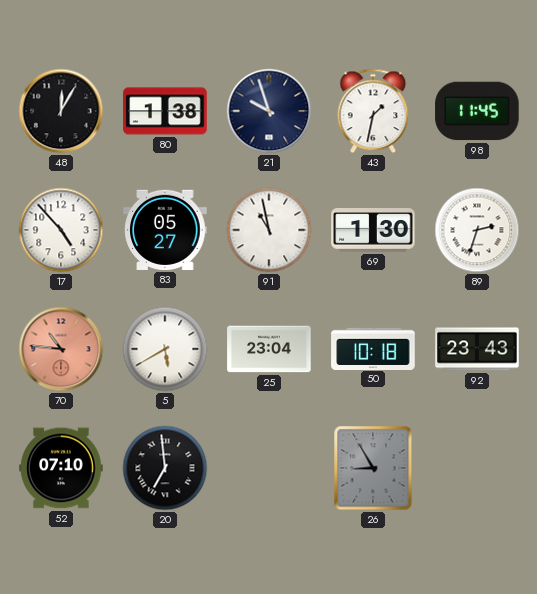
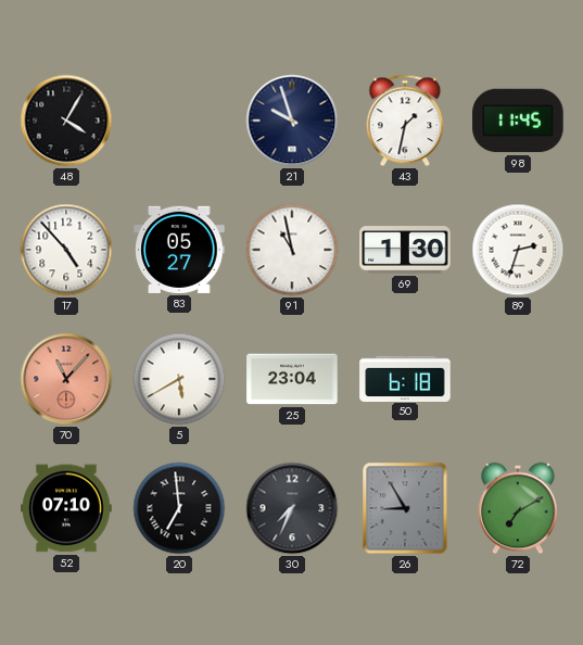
48: 12:05 -> 4:05 (66, 121)
80: 1:38 -> none (165, 111)
70: 10:46 -> 11:07 (66, 379)
50: 10:18 -> 6:18 (405, 378)
92: 23:43 -> none (477, 349)
30: none -> 7:34 (292, 508)
72: none -> 7:10 (518, 508)
